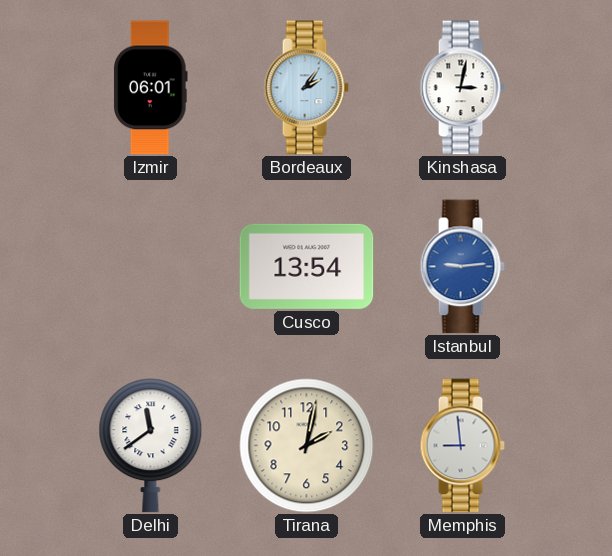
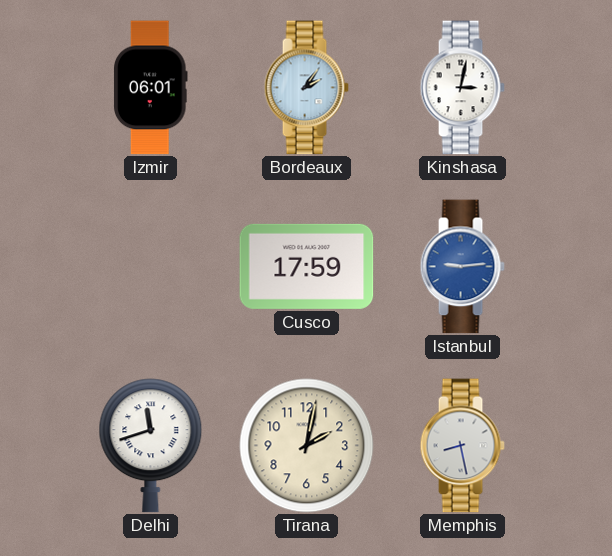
Cusco: 13:54 -> 17:59 (307, 266)
Delhi: 11:39 -> 11:42 (151, 446)
Memphis: 8:59 -> 8:28 (462, 446)
